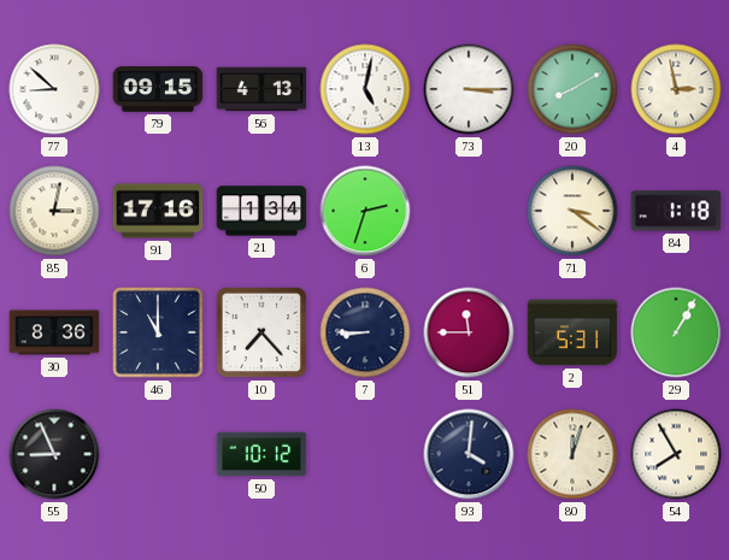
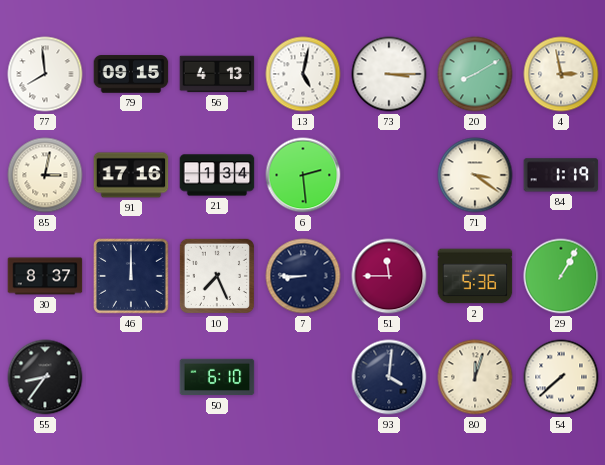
77: 8:52 -> 7:59 (45, 74)
6: 2:33 -> 2:29 (303, 175)
84: 1:18 -> 1:19 (561, 175)
30: 8:36 -> 8:37 (45, 276)
46: 11:00 -> 12:00 (132, 277)
10: 7:23 -> 7:26 (217, 276)
2: 5:31 -> 5:36 (475, 276)
55: 8:56 -> 8:36 (45, 377)
50: 10:12 -> 6:10 (217, 377)
54: 7:55 -> 7:38 (561, 377)
